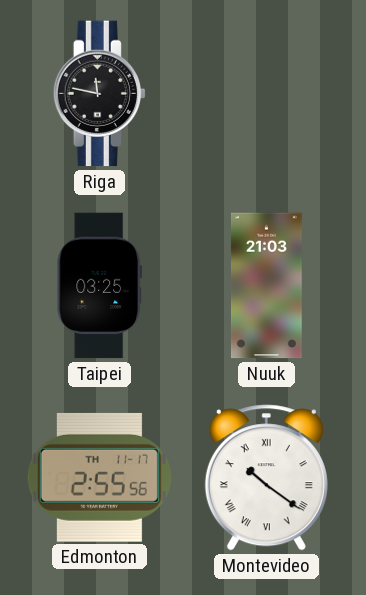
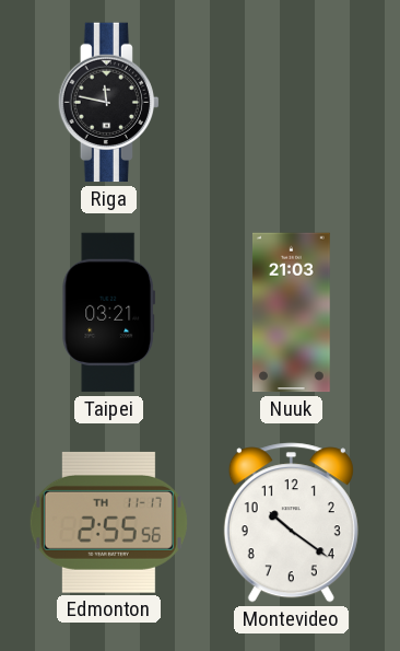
Taipei: 03:25 -> 03:21 (109, 313)
Montevideo numerals: Roman -> Arabic (291, 523)
